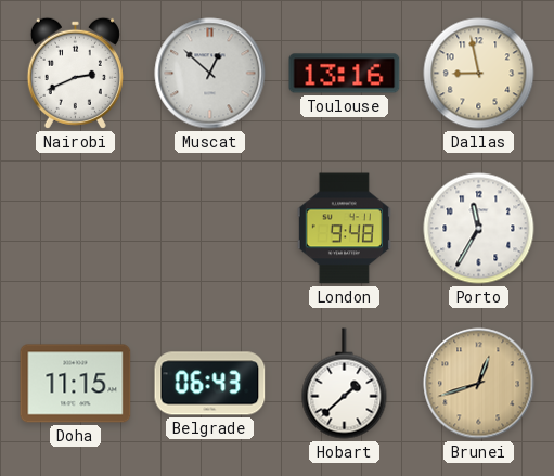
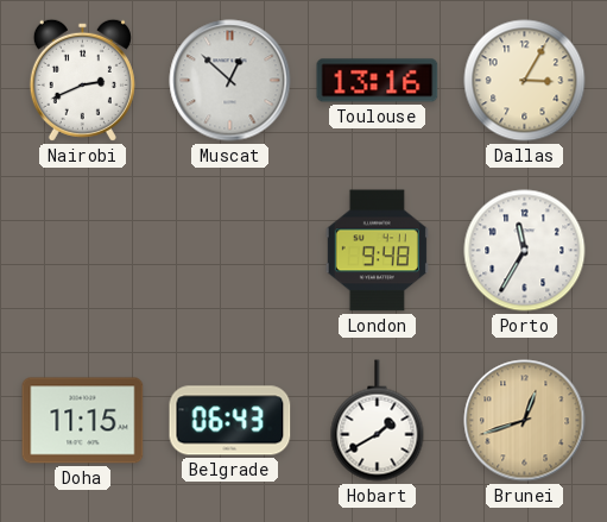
Dallas: 8:58 -> 3:05 (525, 81)
Hobart: 1:38 -> 1:40 (378, 421)
